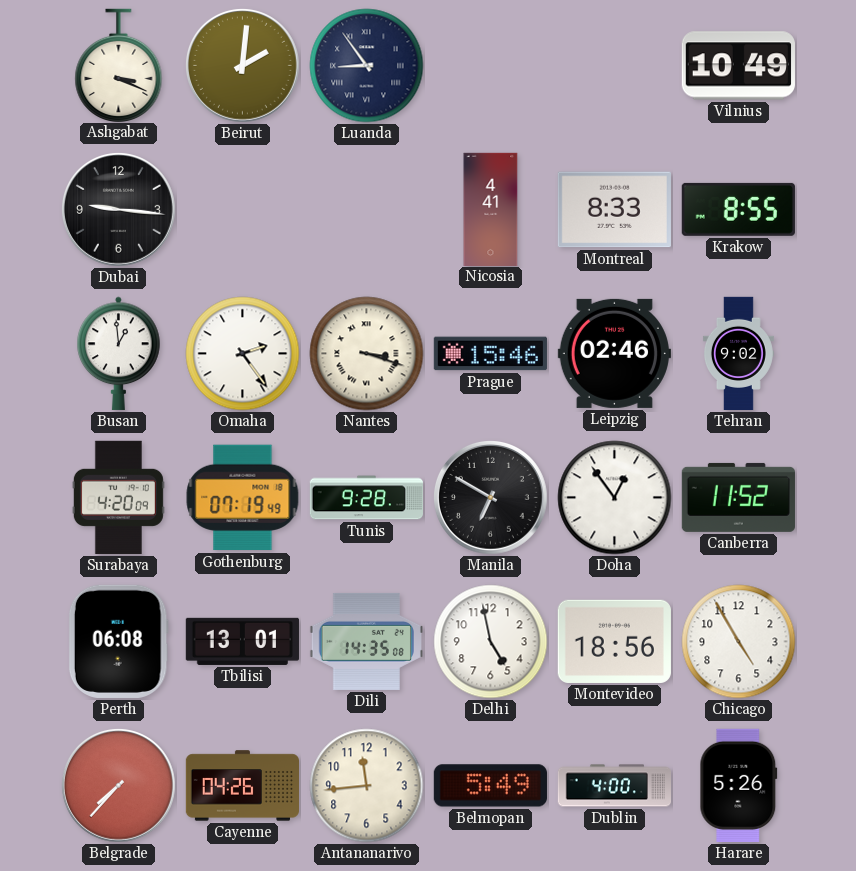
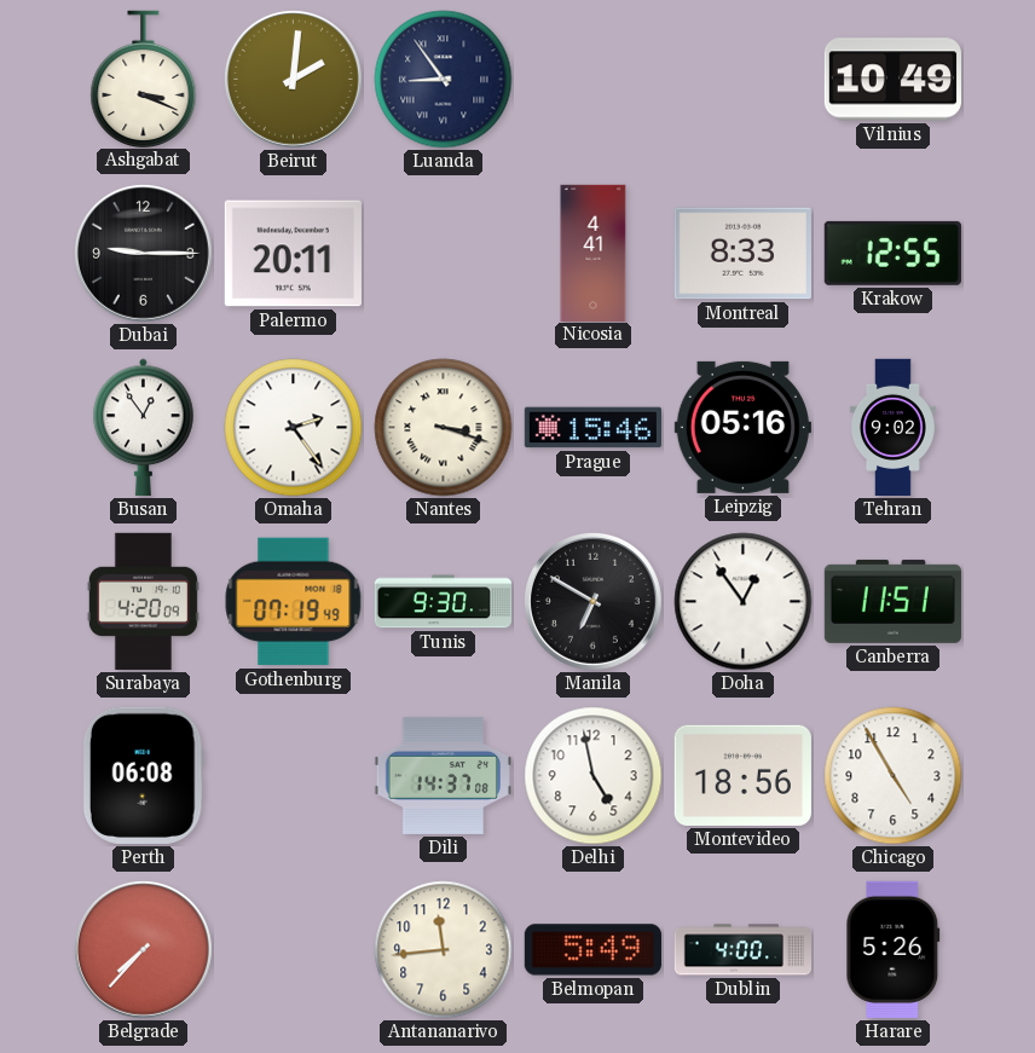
Dubai: 9:16 -> 9:15 (144, 254)
Palermo: none -> 20:11 (293, 254)
Krakow: 8:55 -> 12:55 (892, 253)
Busan: 12:59 -> 12:54 (144, 427)
Leipzig: 02:46 -> 05:16 (742, 427)
Tunis: 9:28 -> 9:30 (443, 602)
Canberra: 11:52 -> 11:51 (892, 601)
Tbilisi: 13:01 -> none (242, 641)
Dili: 14:35 -> 14:37 (443, 775)
Cayenne: 04:26 -> none (242, 786)
